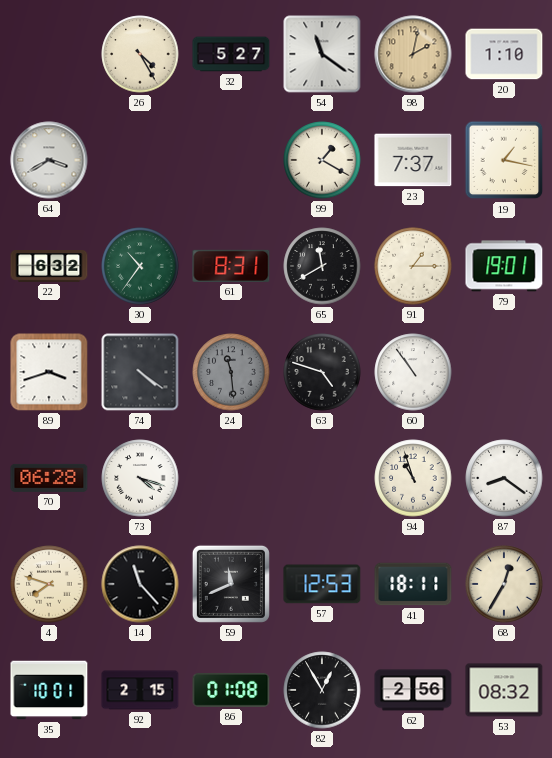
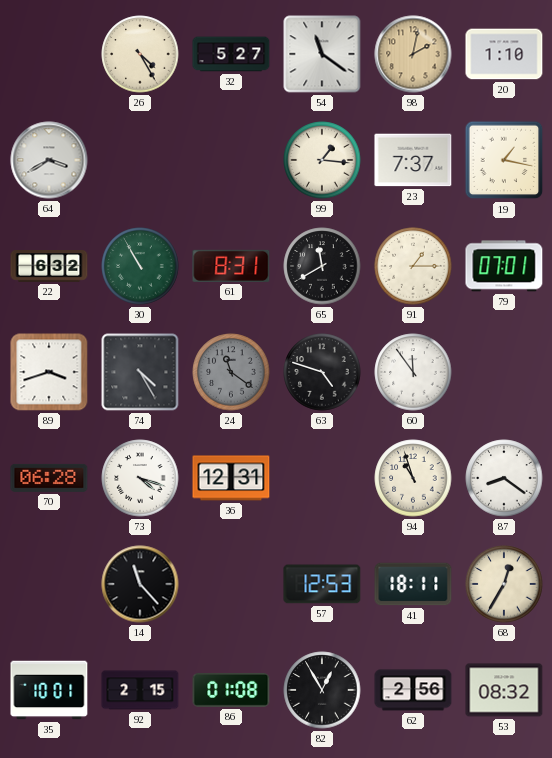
99: 1:20 -> 1:16 (322, 160)
30: 10:36 -> 10:55 (140, 266)
79: 19:01 -> 07:01 (504, 266)
74: 4:21 -> 4:25 (140, 372)
24: 11:29 -> 11:21 (231, 372)
60: 10:54 -> 11:54 (413, 372)
36: none -> 12:31 (231, 478)
4: 7:48 -> none (49, 584)
59: 11:41 -> none (231, 584)
